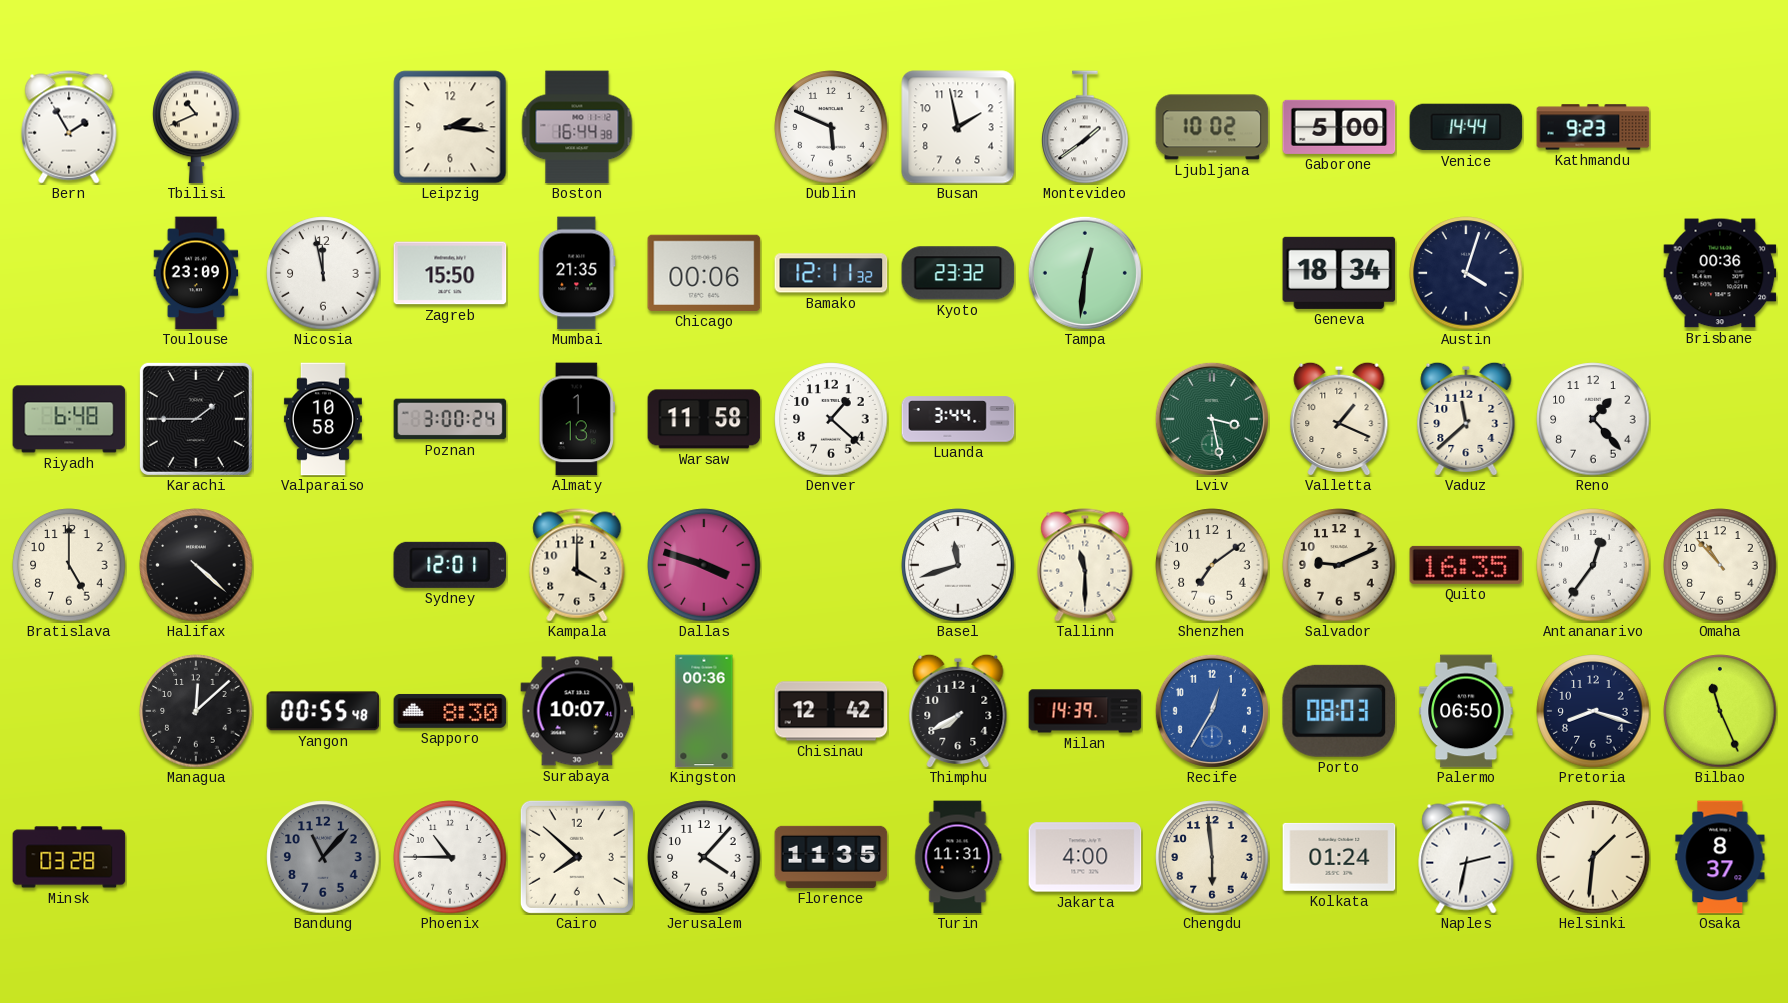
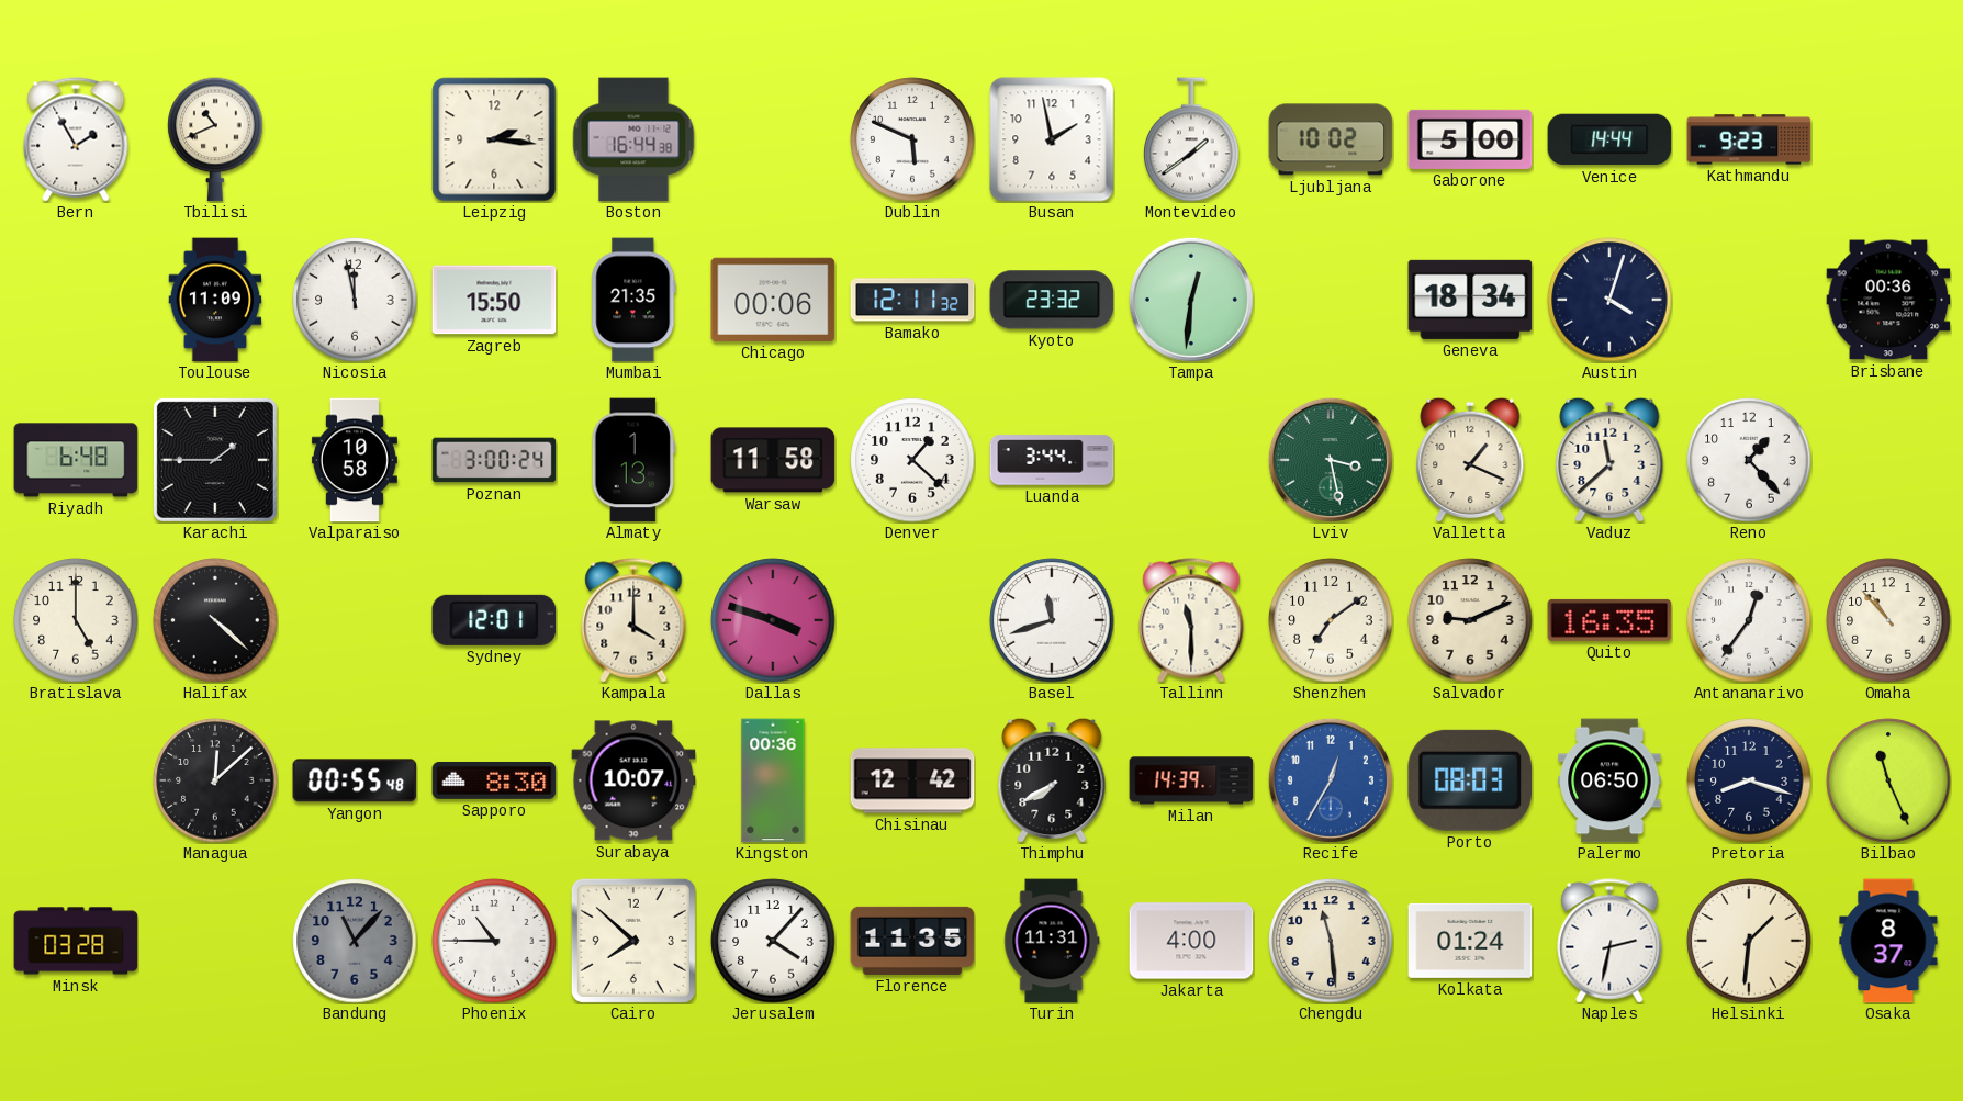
Toulouse: 23:09 -> 11:09 (215, 300)
Chengdu: 5:59 -> 11:29 (1331, 941)
